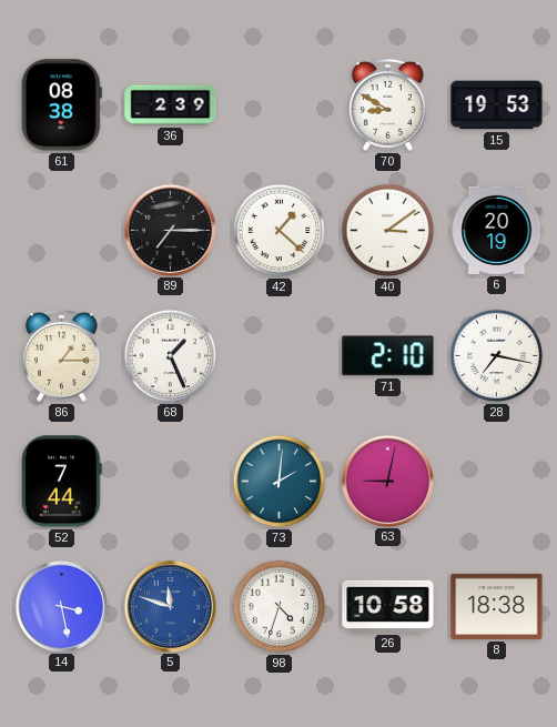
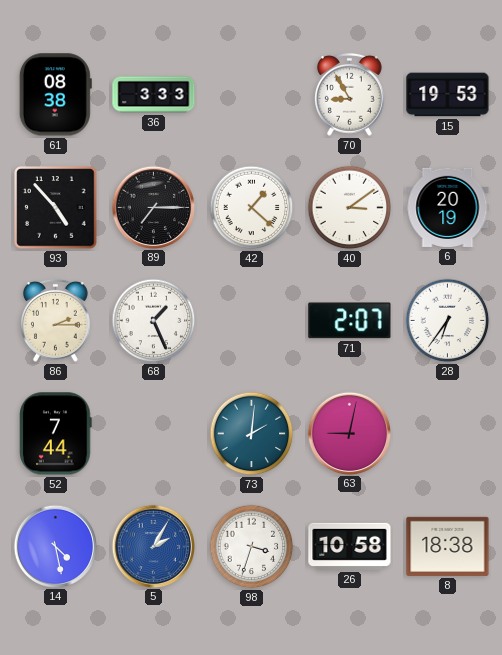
36: 2:39 -> 3:33 (154, 95)
70: 8:50 -> 8:55 (350, 94)
93: none -> 4:53 (56, 208)
86: 1:15 -> 2:15 (56, 320)
71: 2:10 -> 2:07 (350, 321)
28: 7:17 -> 6:36 (448, 321)
14: 3:28 -> 4:28 (55, 546)
5: 11:48 -> 2:05 (153, 546)
98: 4:33 -> 3:33 (252, 547)
